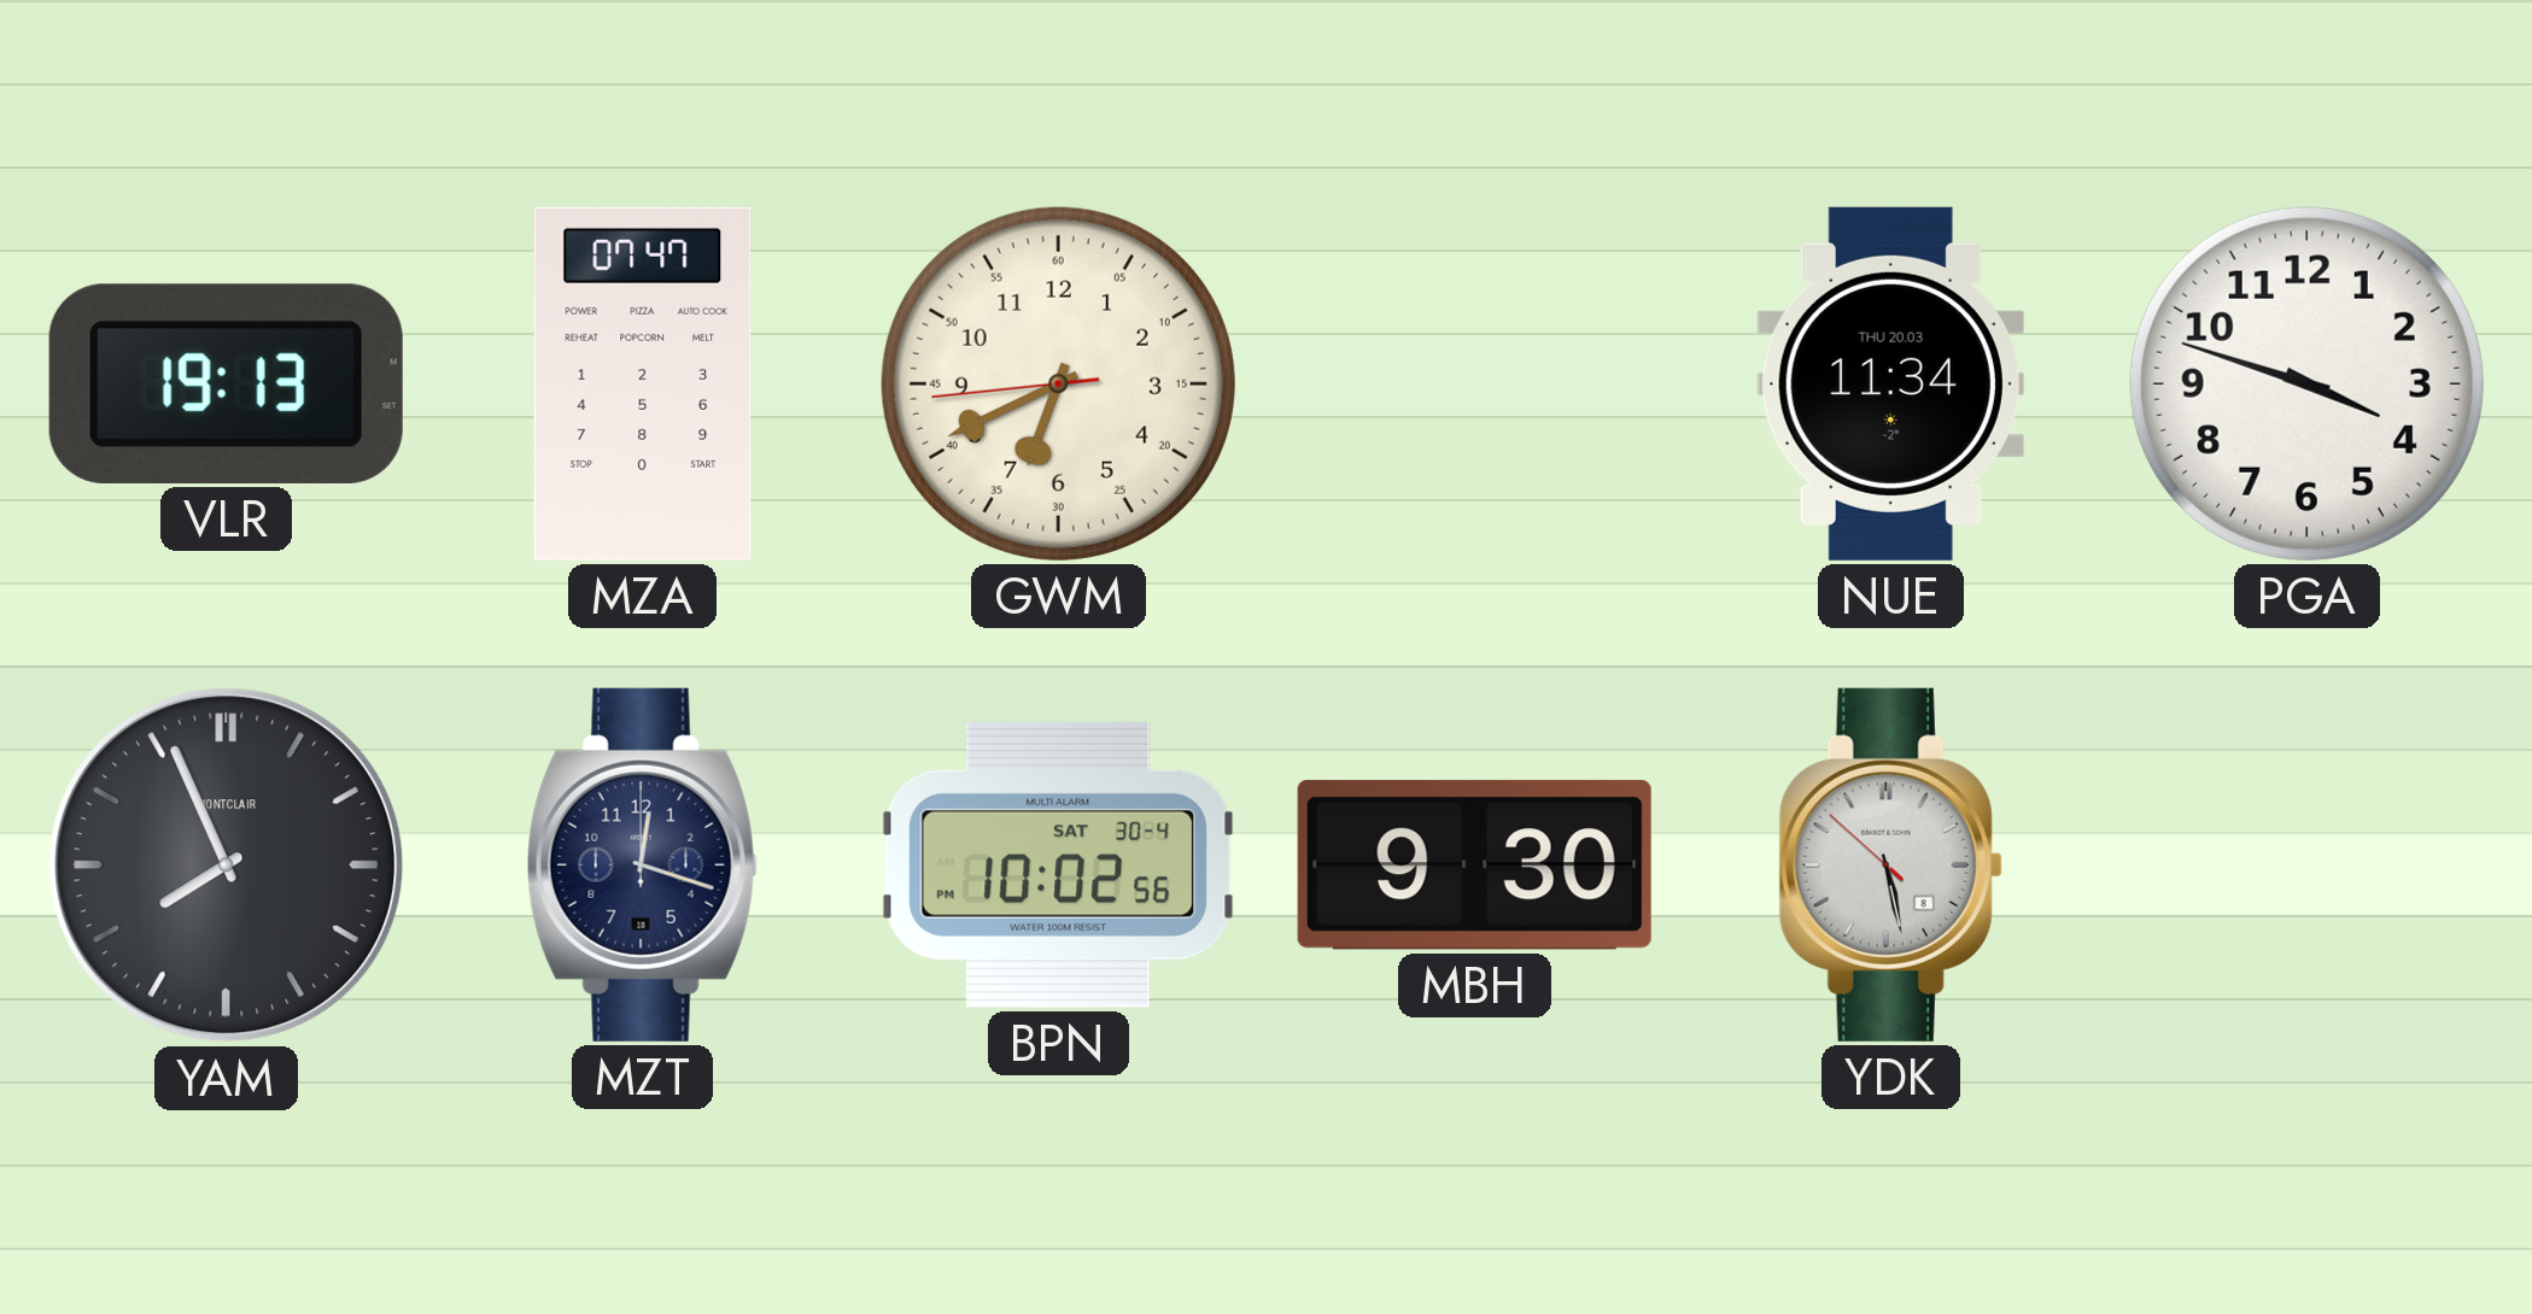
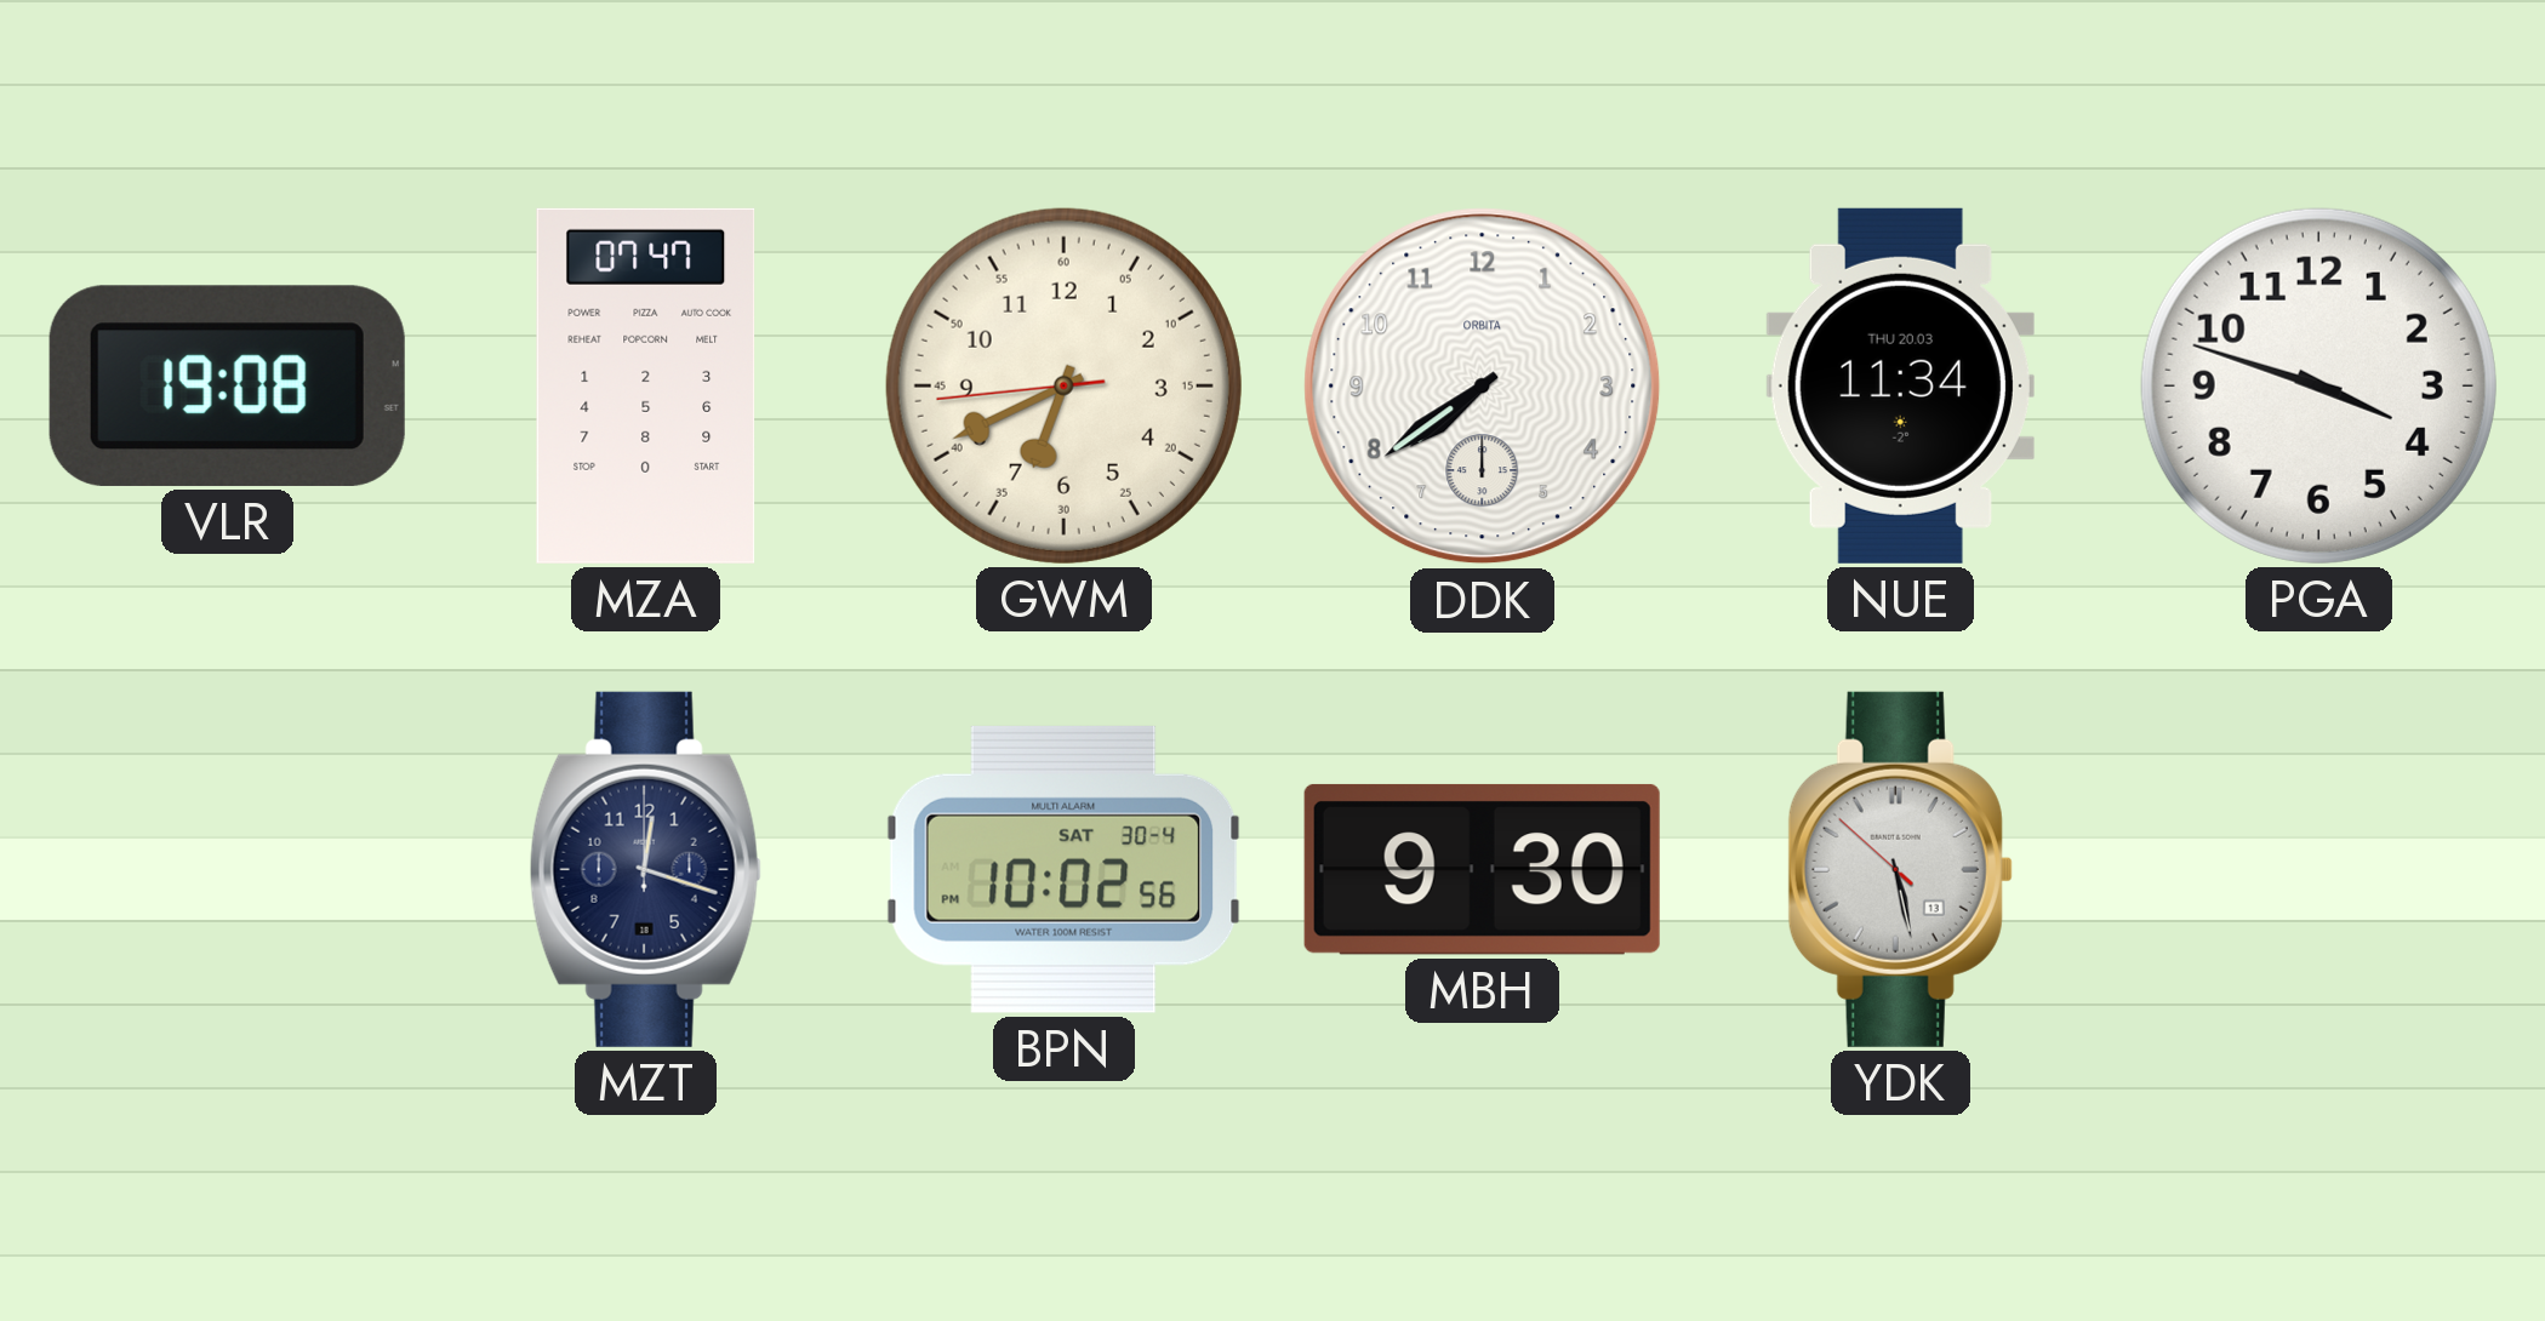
VLR: 19:13 -> 19:08 (227, 385)
DDK: none -> 7:39 (1483, 387)
YAM: 7:56 -> none (227, 866)
YDK date: 8 -> 13 (1900, 869)
